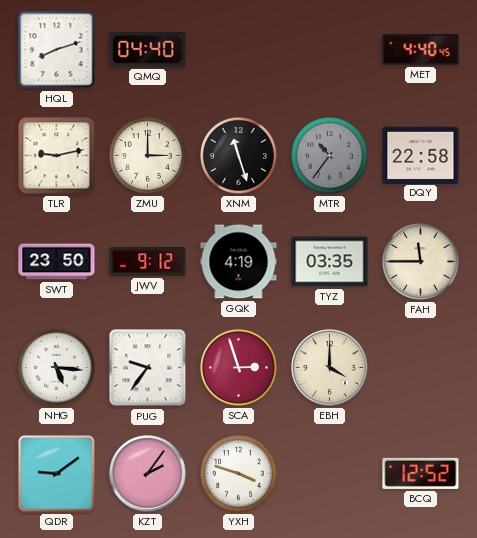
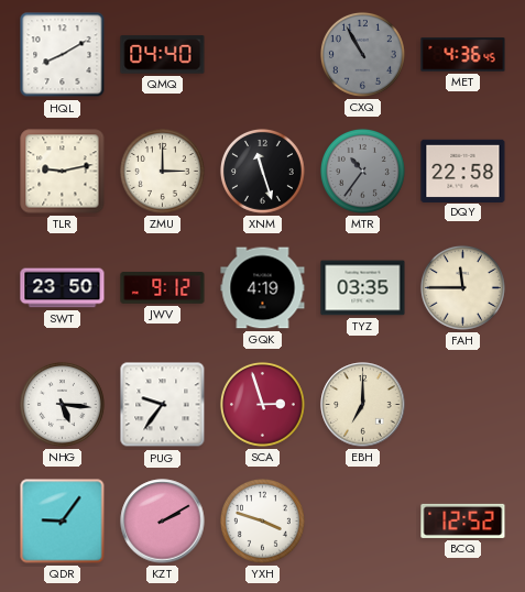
HQL: 8:12 -> 8:10 (63, 55)
CXQ: none -> 10:55 (362, 54)
MET: 4:40 -> 4:36 (463, 55)
EBH: 4:00 -> 7:00 (363, 405)
QDR: 9:09 -> 9:06 (63, 522)
KZT: 2:06 -> 2:10 (163, 522)
